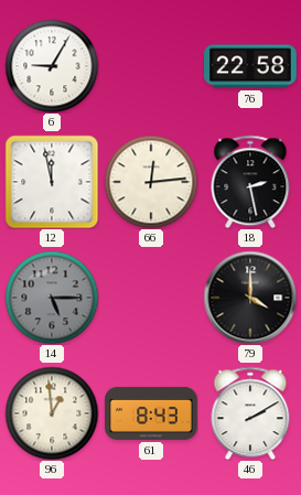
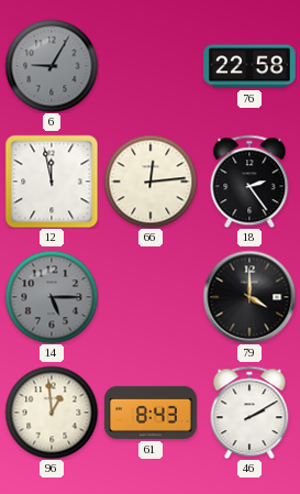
6 dial: white -> grey (52, 66)
18: 2:28 -> 2:24 (249, 182)
